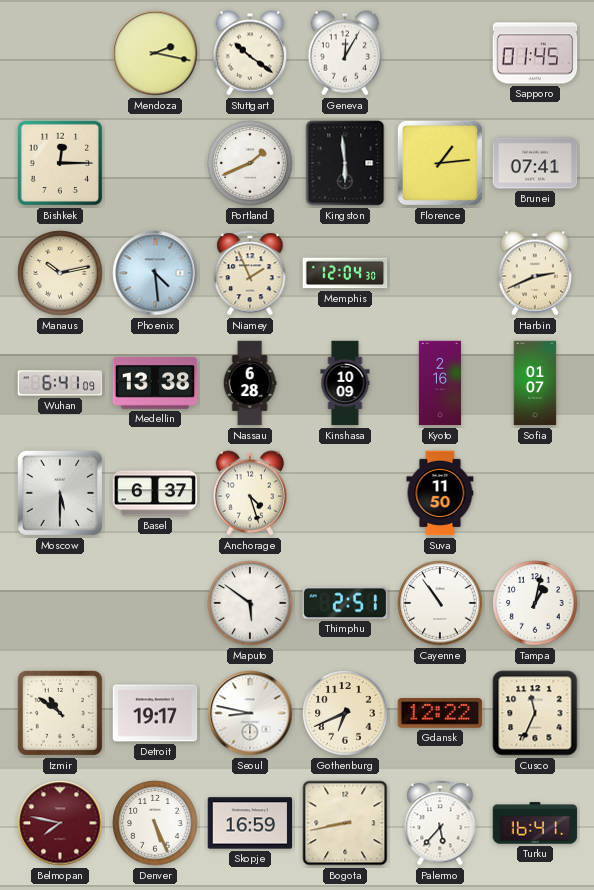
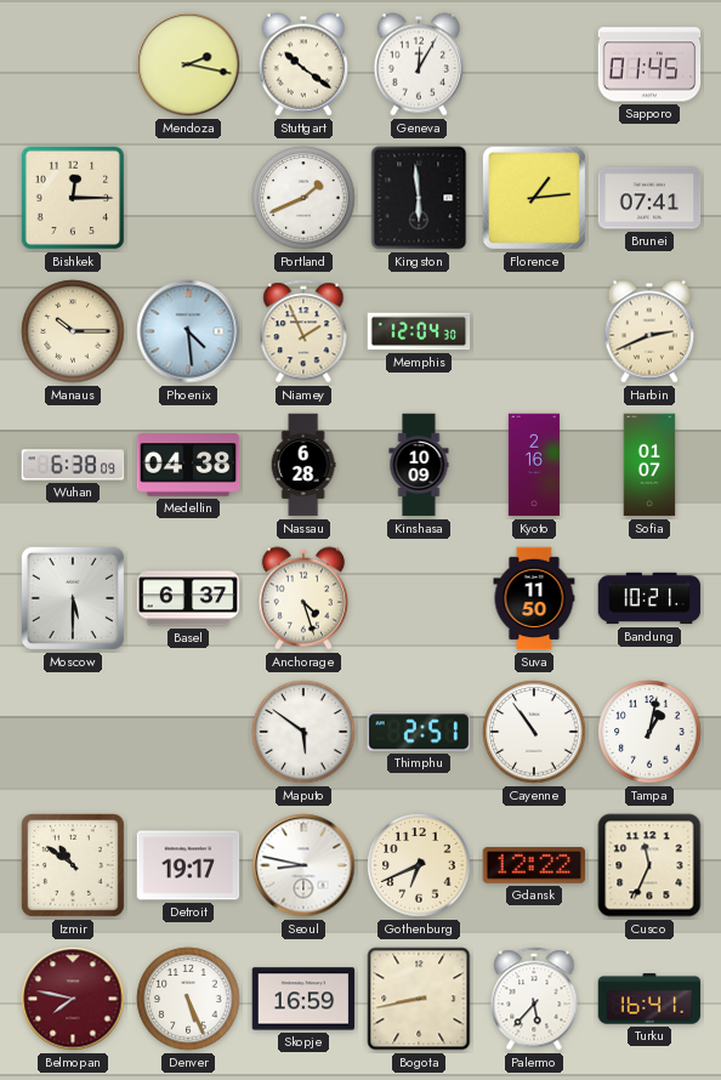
Manaus: 10:13 -> 10:15 (73, 331)
Wuhan: 6:41 -> 6:38 (73, 465)
Medellin: 13:38 -> 04:38 (188, 465)
Bandung: none -> 10:21 (649, 598)
